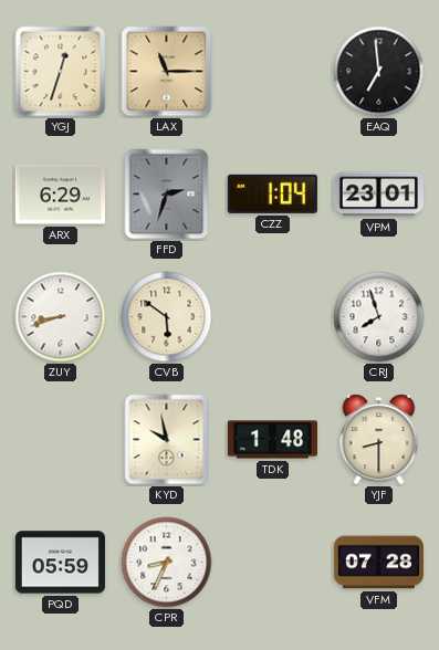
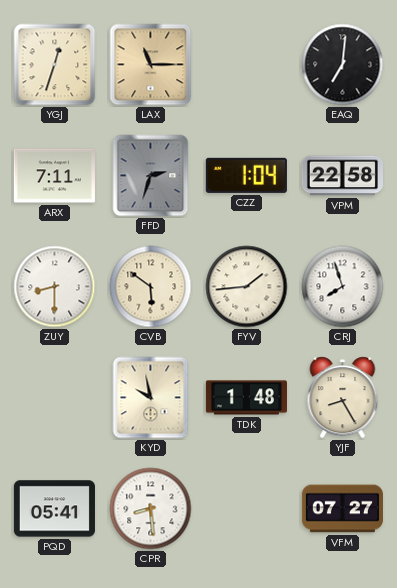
EAQ: 6:59 -> 7:01 (343, 65)
ARX: 6:29 -> 7:11 (54, 176)
VPM: 23:01 -> 22:58 (342, 176)
ZUY: 8:42 -> 8:30 (55, 287)
FYV: none -> 1:44 (247, 287)
YJF: 8:30 -> 8:25 (343, 398)
PQD: 05:59 -> 05:41 (54, 509)
CPR: 8:34 -> 8:29 (151, 509)
VFM: 07:28 -> 07:27 (342, 509)
